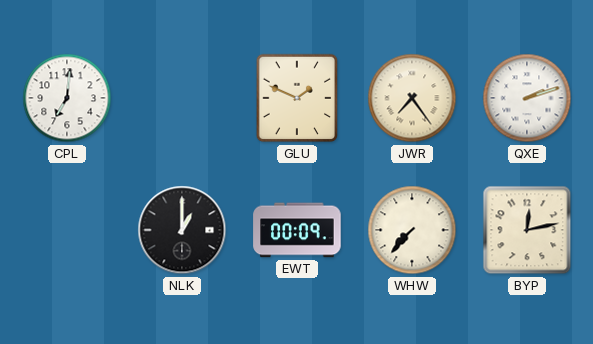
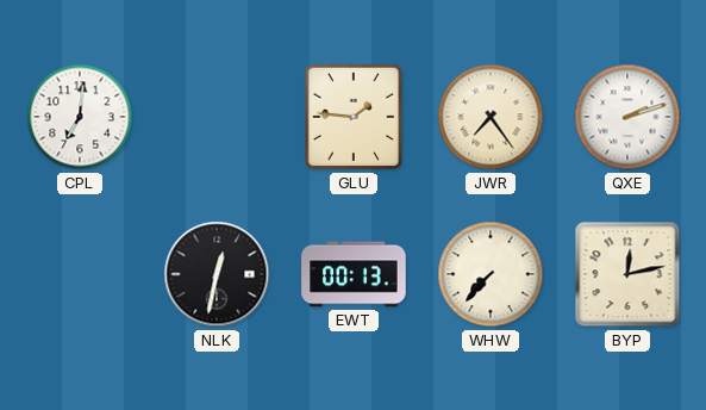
GLU: 1:49 -> 1:46 (354, 117)
NLK: 1:00 -> 12:32 (217, 274)
EWT: 00:09 -> 00:13 (354, 274)
